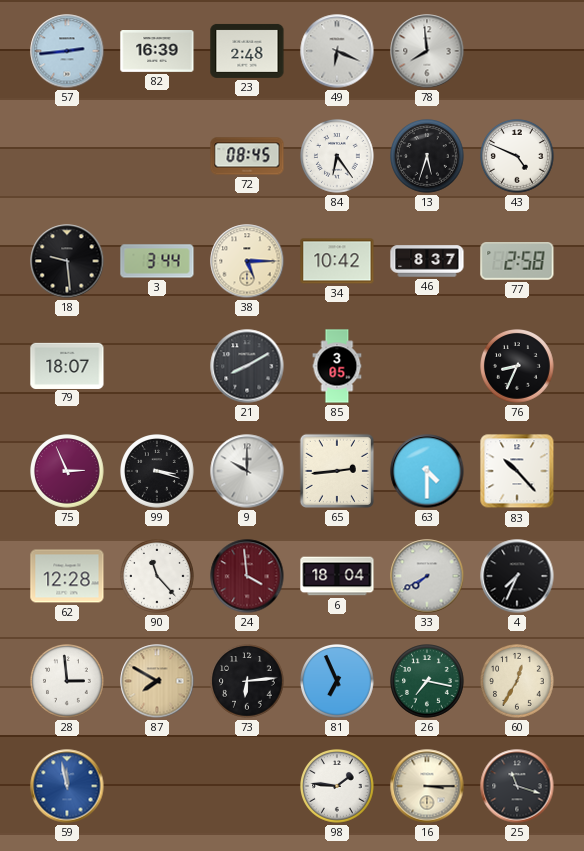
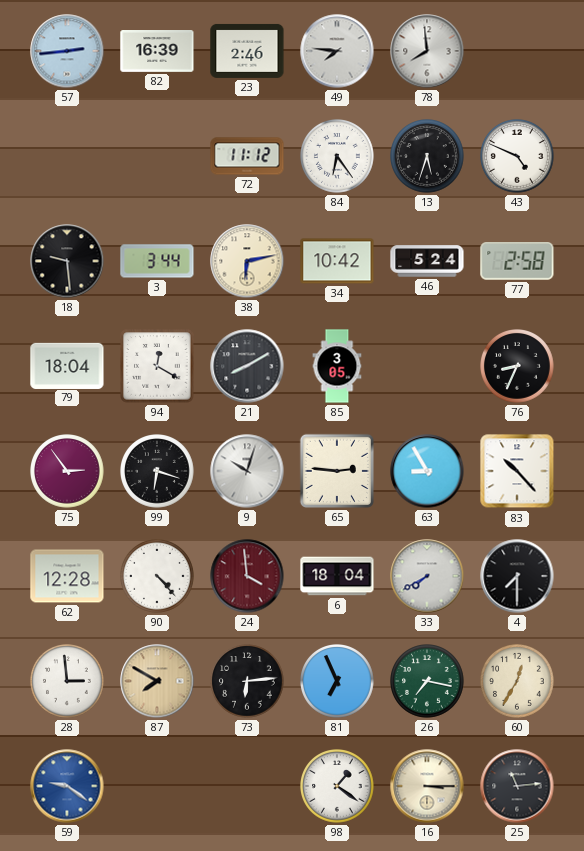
23: 2:48 -> 2:46 (247, 51)
49: 6:19 -> 7:46 (337, 51)
72: 08:45 -> 11:12 (247, 156)
38: 5:15 -> 6:13 (247, 261)
46: 8:37 -> 5:24 (427, 261)
79: 18:07 -> 18:04 (67, 365)
94: none -> 12:20 (157, 366)
75: 2:56 -> 2:54 (68, 472)
99: 3:18 -> 6:18 (158, 472)
9: 10:00 -> 10:03 (247, 471)
65: 2:44 -> 2:46 (337, 471)
63: 4:30 -> 8:55 (427, 471)
90: 11:23 -> 4:23 (158, 577)
4: 7:34 -> 7:30 (517, 576)
59: 11:58 -> 9:21 (67, 786)
98: 1:46 -> 1:21 (338, 787)
25: 11:18 -> 11:14 (517, 786)
